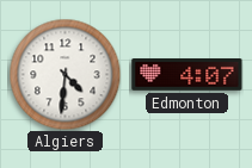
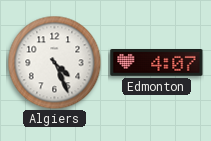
Algiers: 4:31 -> 4:26 (54, 62)
